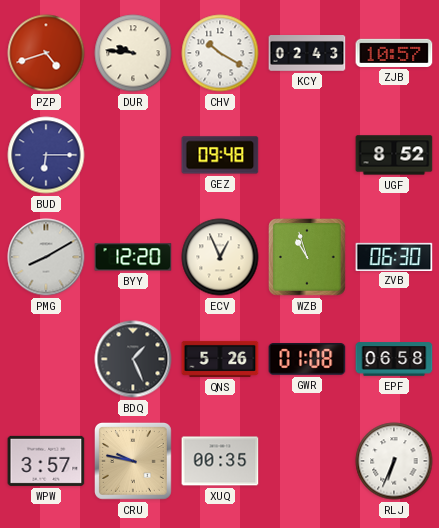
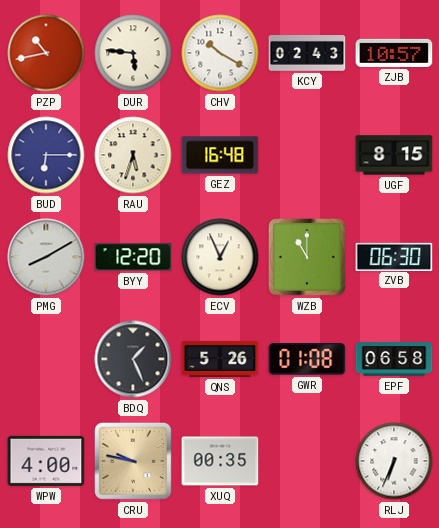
PZP: 4:42 -> 10:43 (46, 53)
DUR: 9:46 -> 5:46 (133, 53)
RAU: none -> 5:33 (133, 155)
GEZ: 09:48 -> 16:48 (220, 155)
UGF: 8:52 -> 8:15 (394, 155)
WZB: 10:57 -> 11:00 (308, 258)
WPW: 3:57 -> 4:00 (46, 461)
